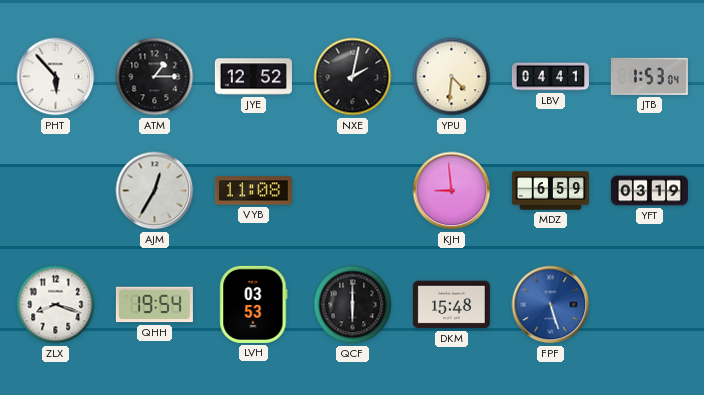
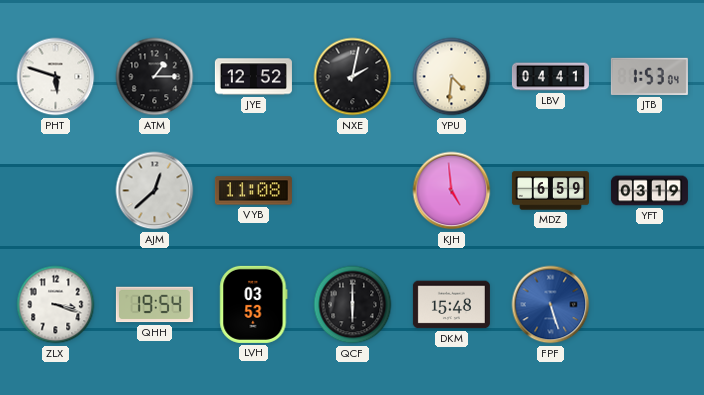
PHT: 5:53 -> 5:48 (56, 77)
AJM: 12:35 -> 12:38 (155, 191)
KJH: 8:59 -> 4:59 (452, 191)
ZLX: 8:18 -> 3:18 (56, 305)
